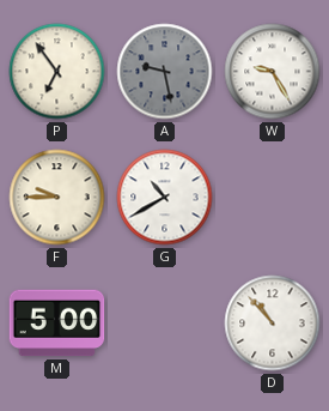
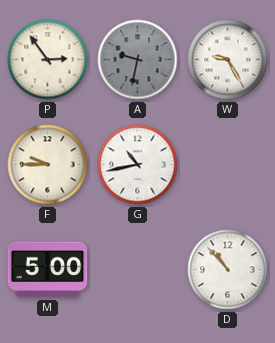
P: 6:54 -> 2:54 (48, 60)
A: 9:28 -> 9:32 (138, 60)
G: 10:40 -> 10:43 (138, 165)
